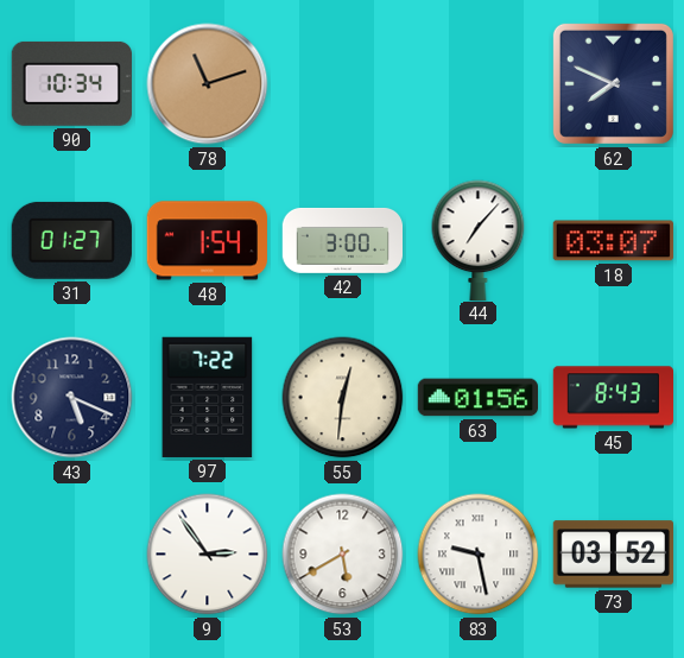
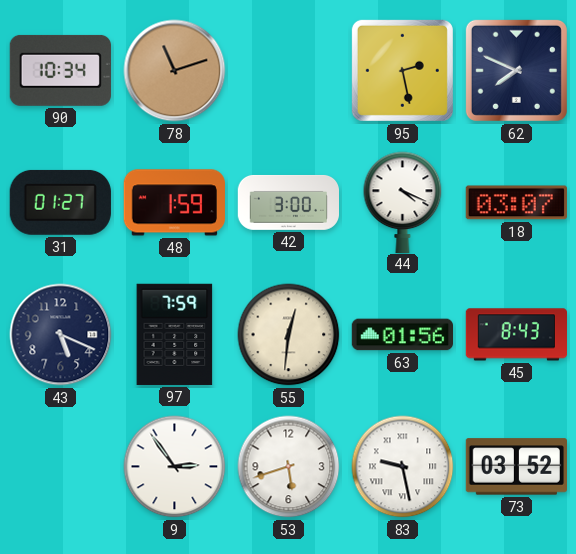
95: none -> 2:28 (402, 70)
48: 1:54 -> 1:59 (174, 203)
44: 7:07 -> 4:19 (403, 202)
97: 7:22 -> 7:59 (175, 334)
53: 5:40 -> 5:42 (289, 467)
